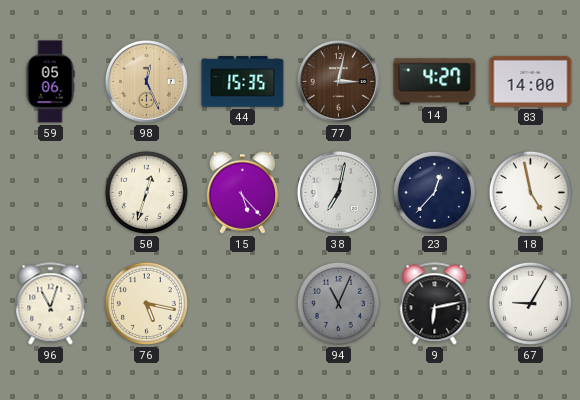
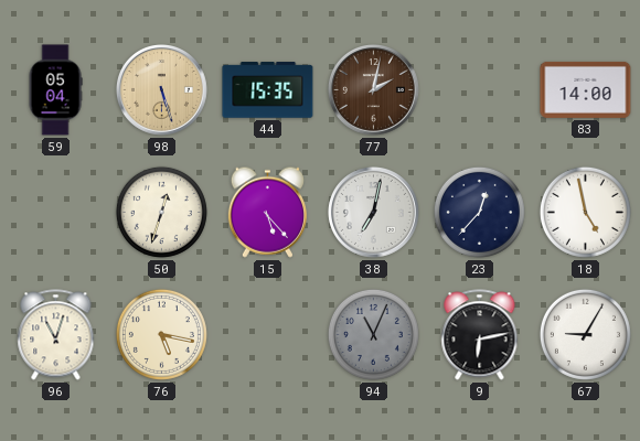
59: 05:06 -> 05:04 (55, 90)
98: 12:26 -> 5:27 (161, 89)
77: 3:02 -> 2:02 (373, 89)
14: 4:27 -> none (435, 82)
